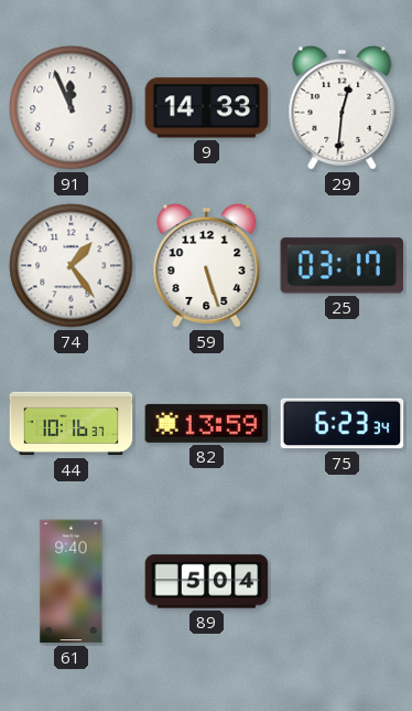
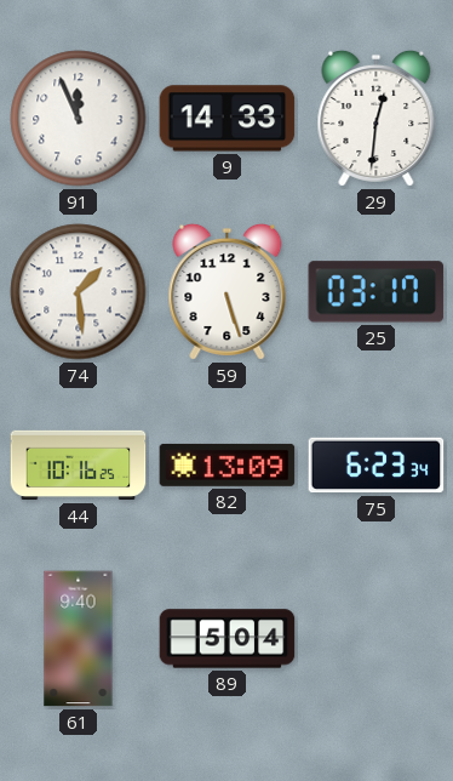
74: 1:24 -> 1:29 (79, 292)
44: 10:16:37 -> 10:16:25 (79, 466)
82: 13:59 -> 13:09 (228, 464)
